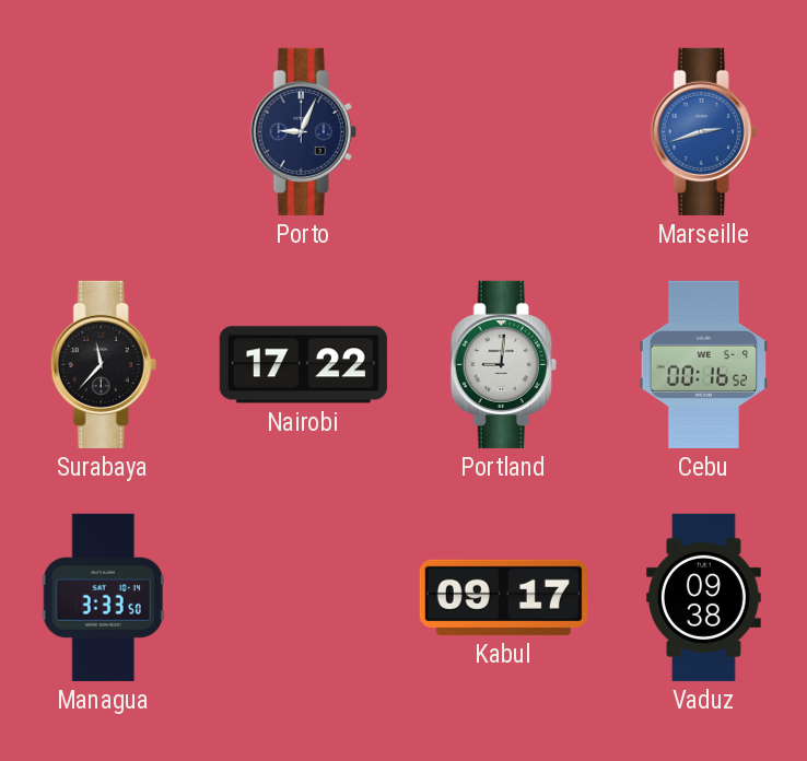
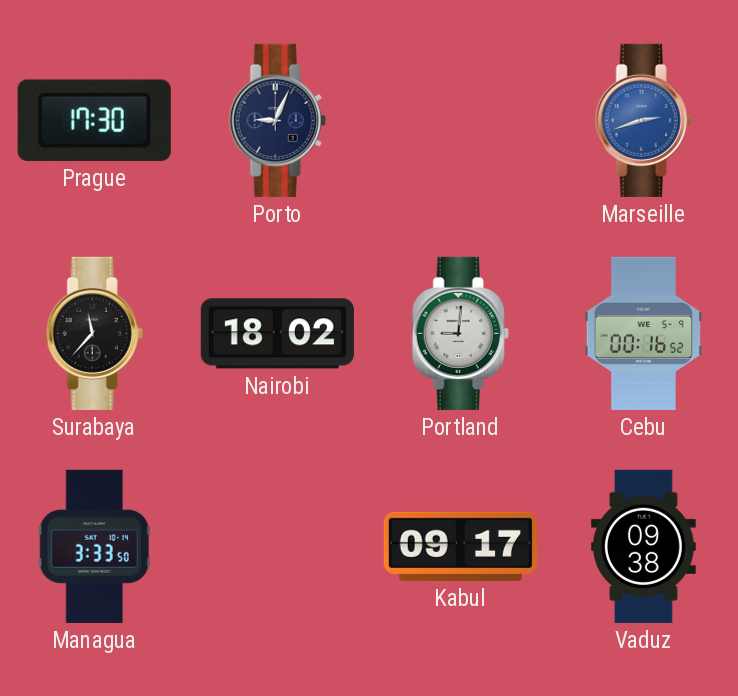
Prague: none -> 17:30 (94, 120)
Nairobi: 17:22 -> 18:02 (277, 334)
